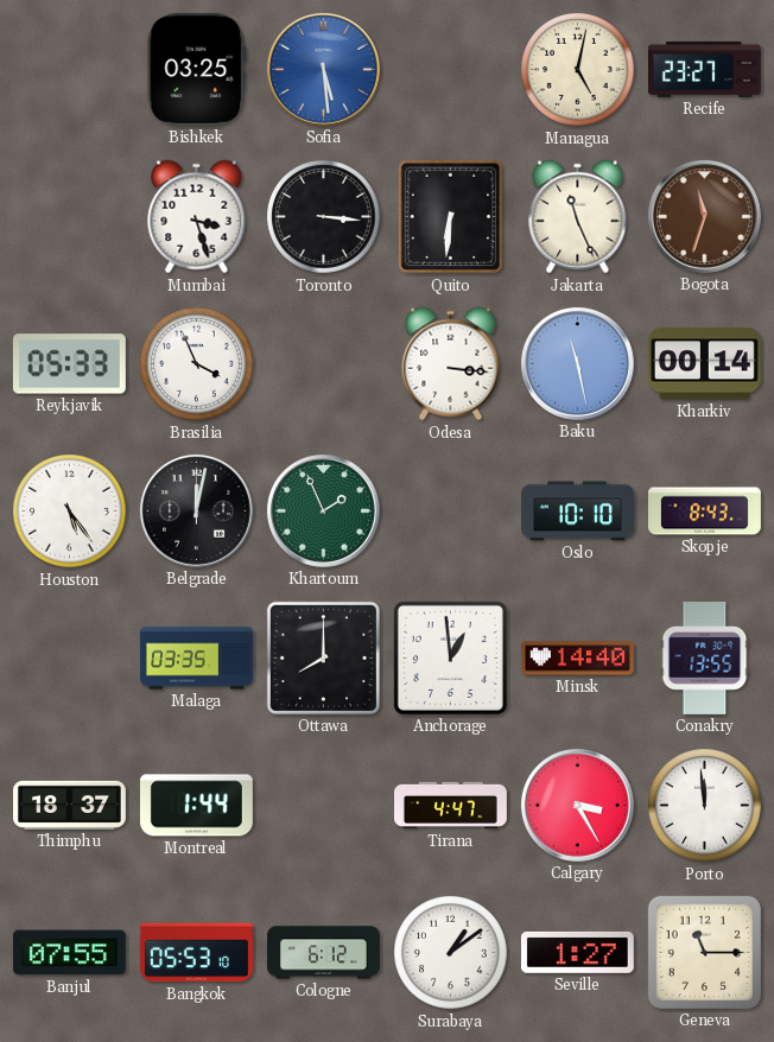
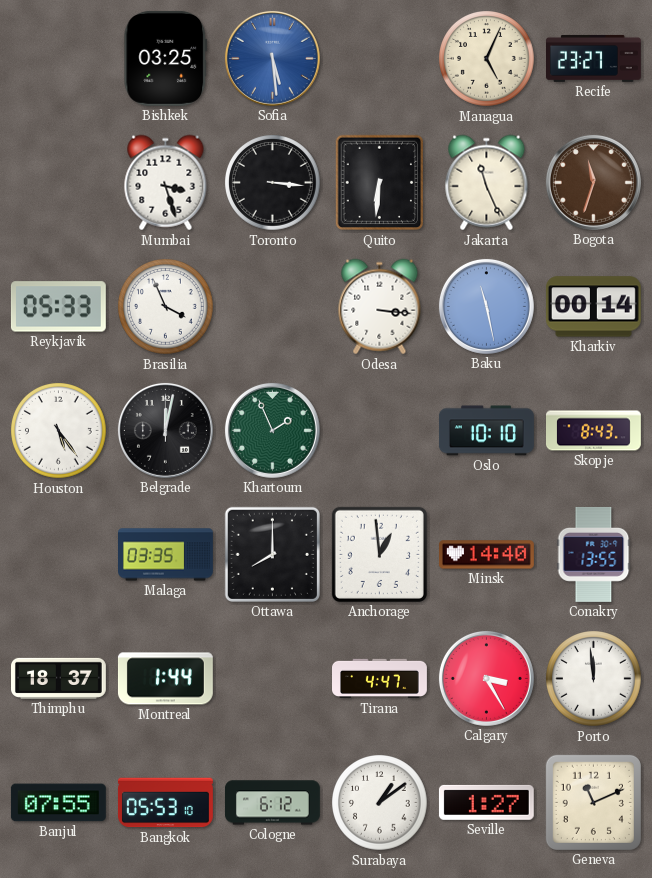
Managua: 5:02 -> 5:04 (487, 59)
Geneva: 11:15 -> 11:11 (593, 802)
